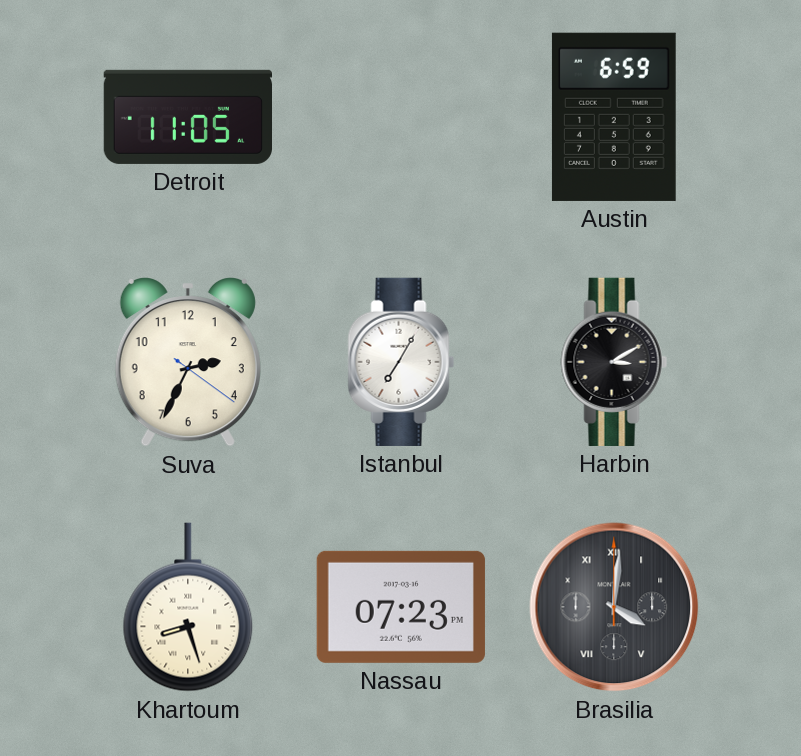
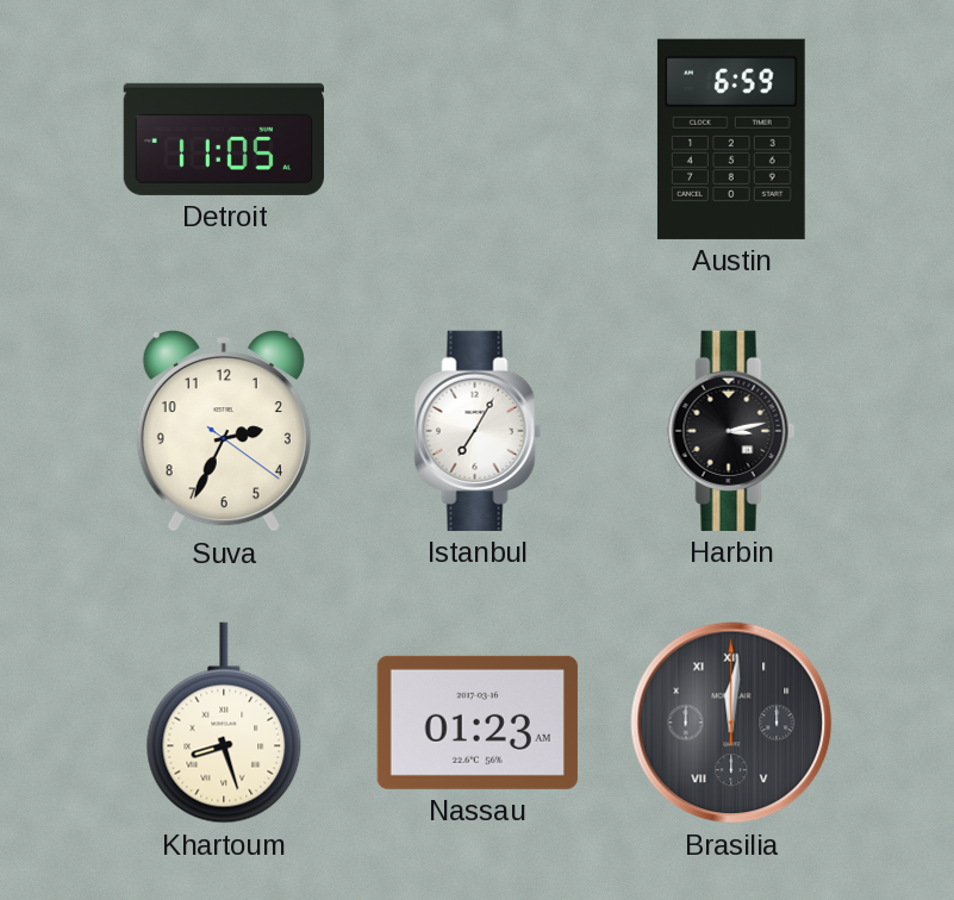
Harbin: 3:10 -> 3:13 (731, 431)
Nassau: 07:23 -> 01:23 (478, 723)
Brasilia: 4:01 -> 12:01 (731, 723)
